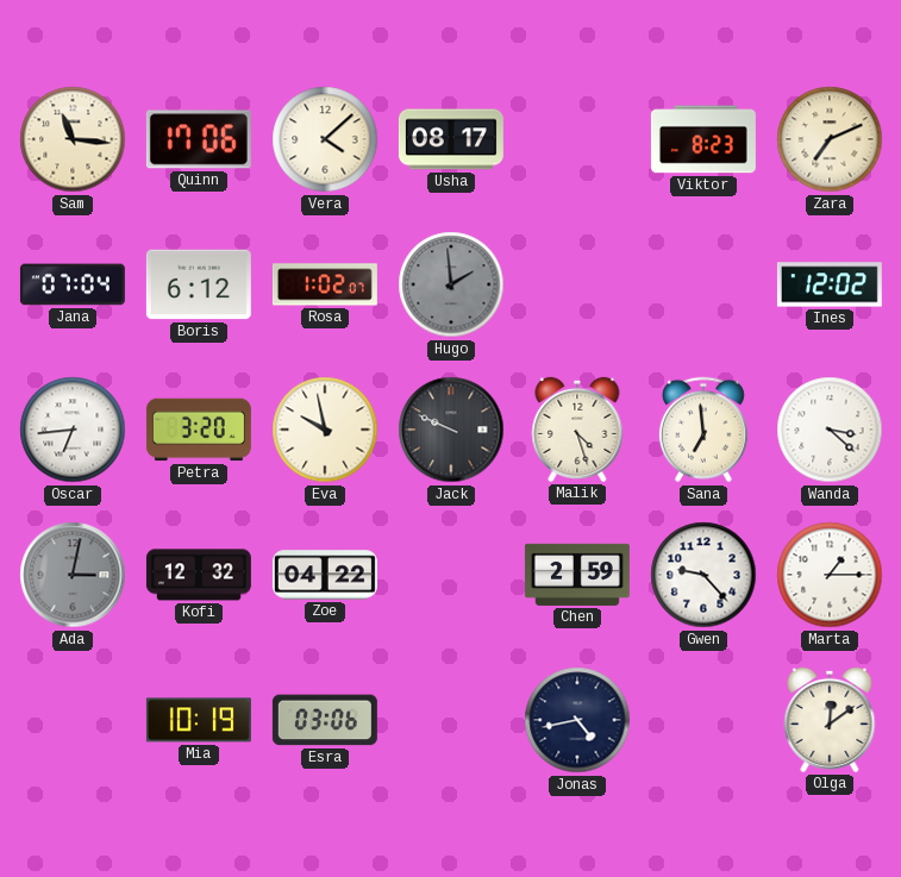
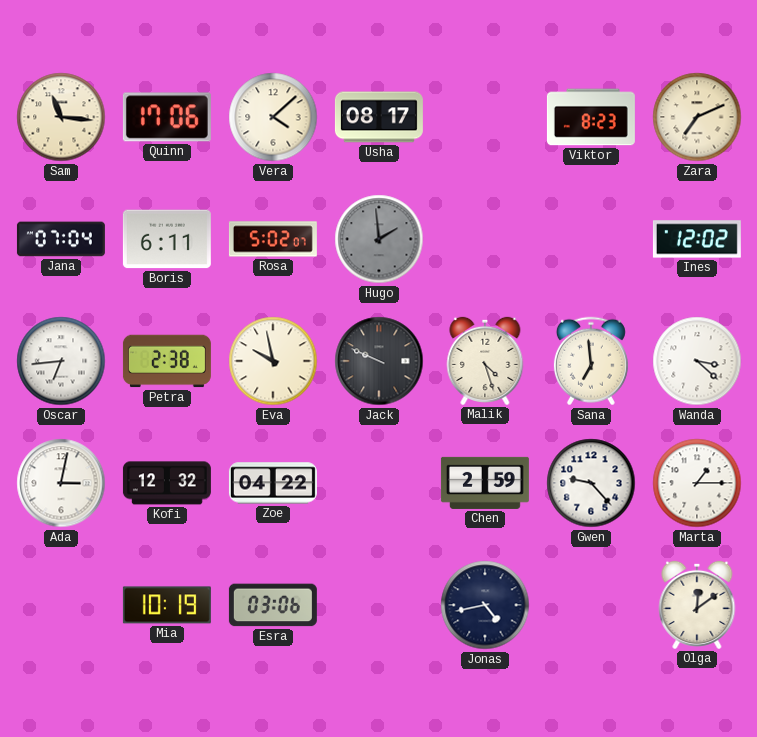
Boris: 6:12 -> 6:11 (167, 239)
Rosa: 1:02 -> 5:02 (273, 239)
Petra: 3:20 -> 2:38 (167, 361)
Ada dial: grey -> white (61, 483)
